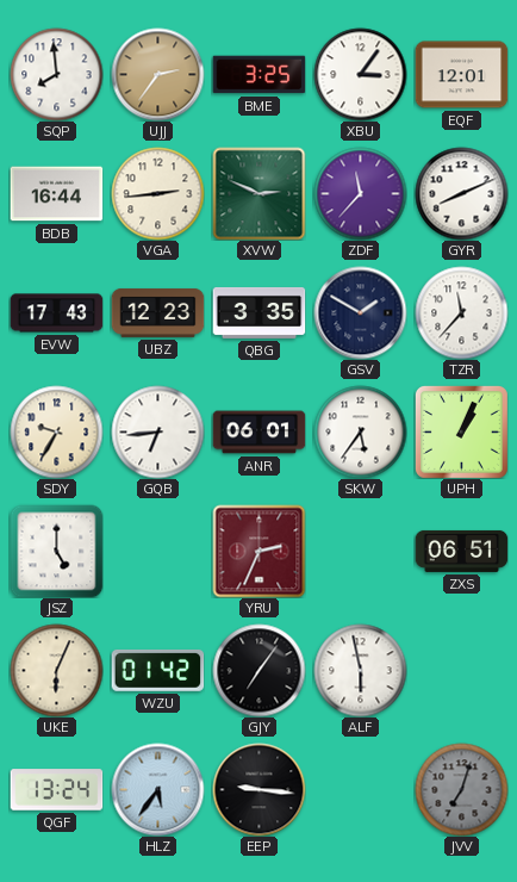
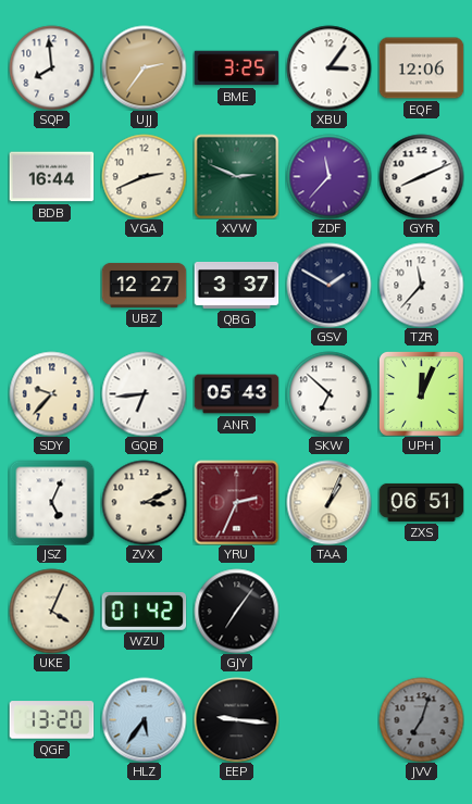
EQF: 12:01 -> 12:06 (421, 68)
VGA: 2:44 -> 2:41 (144, 176)
EVW: 17:43 -> none (56, 313)
UBZ: 12:23 -> 12:27 (144, 285)
QBG: 3:35 -> 3:37 (236, 285)
SDY: 9:35 -> 9:37 (51, 393)
ANR: 06:01 -> 05:43 (236, 394)
SKW: 5:36 -> 6:52 (328, 393)
UPH: 1:04 -> 12:04 (421, 393)
JSZ: 5:00 -> 5:04 (51, 502)
ZVX: none -> 3:11 (144, 502)
TAA: none -> 1:04 (328, 502)
UKE: 6:04 -> 4:04 (51, 611)
ALF: 5:58 -> none (360, 670)
QGF: 13:24 -> 13:20 (51, 720)
